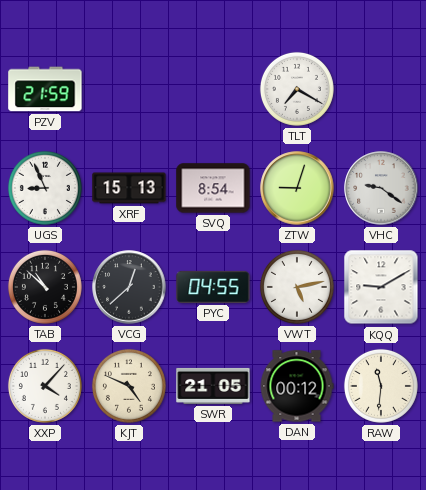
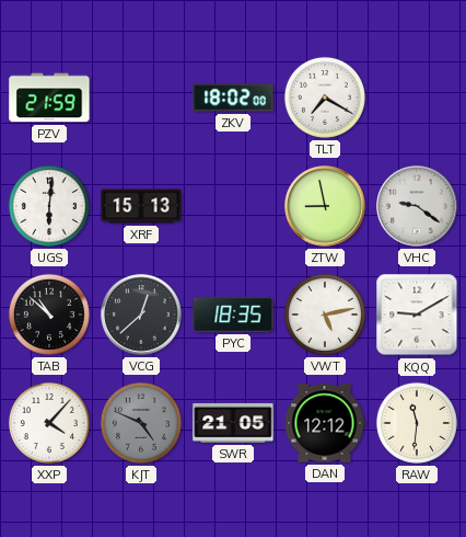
ZKV: none -> 18:02 (233, 98)
UGS: 8:56 -> 6:01 (49, 206)
SVQ: 8:54 -> none (213, 188)
ZTW: 9:03 -> 8:58 (325, 206)
PYC: 04:55 -> 18:35 (233, 315)
KJT dial: cream -> grey (141, 423)
DAN: 00:12 -> 12:12 (325, 423)
